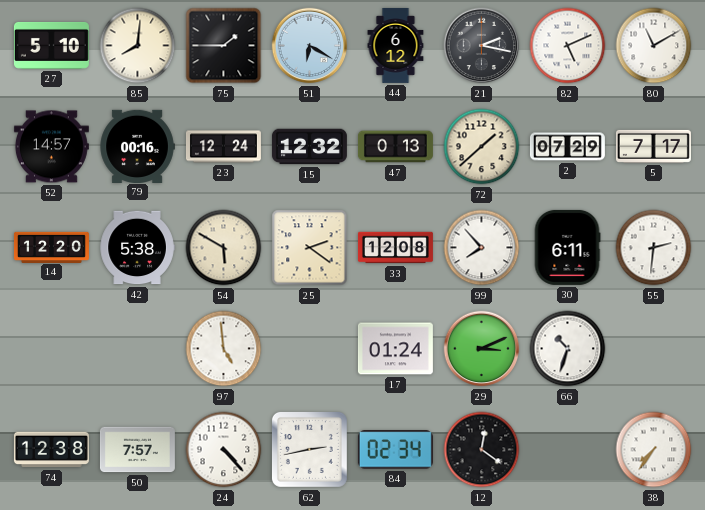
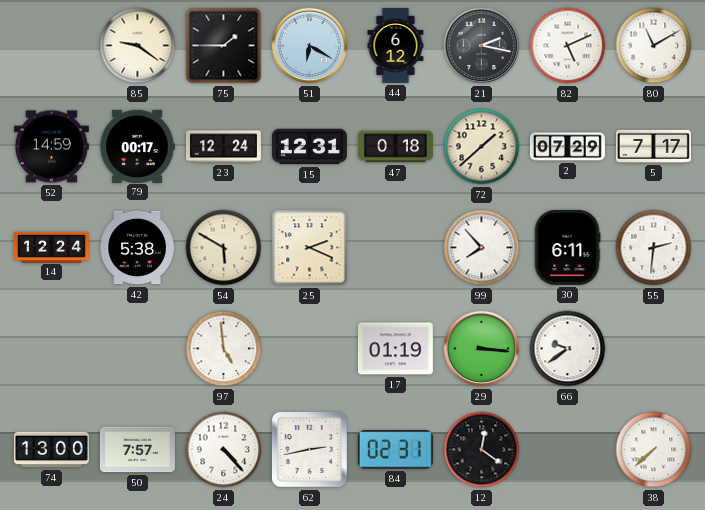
27: 5:10 -> none (51, 45)
85: 8:01 -> 9:21 (138, 46)
52: 14:57 -> 14:59 (51, 147)
79: 00:16 -> 00:17 (137, 146)
15: 12:32 -> 12:31 (309, 147)
47: 0:13 -> 0:18 (395, 147)
14: 12:20 -> 12:24 (51, 247)
25: 2:21 -> 2:19 (310, 248)
33: 12:08 -> none (395, 248)
17: 01:24 -> 01:19 (395, 349)
29: 3:11 -> 3:16 (482, 349)
66: 10:33 -> 9:39 (568, 349)
74: 12:38 -> 13:00 (51, 450)
84: 02:34 -> 02:31 (395, 450)
38: 7:36 -> 7:38 (654, 450)
